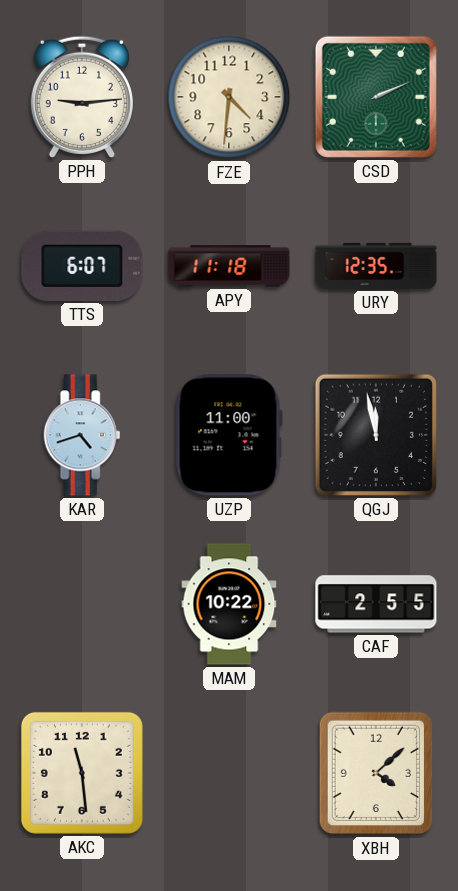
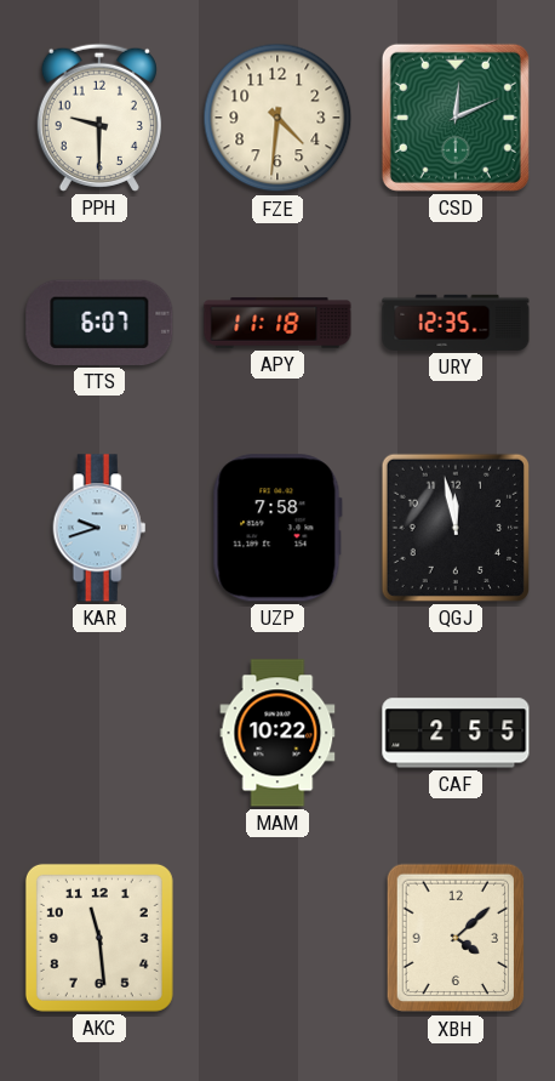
PPH: 9:14 -> 9:30 (99, 118)
CSD: 2:11 -> 12:11 (456, 118)
KAR: 4:42 -> 9:42 (99, 528)
UZP: 11:00 -> 7:58 (277, 528)
